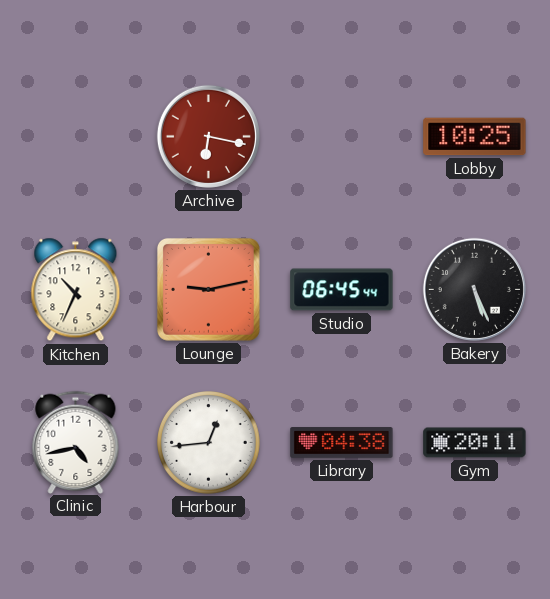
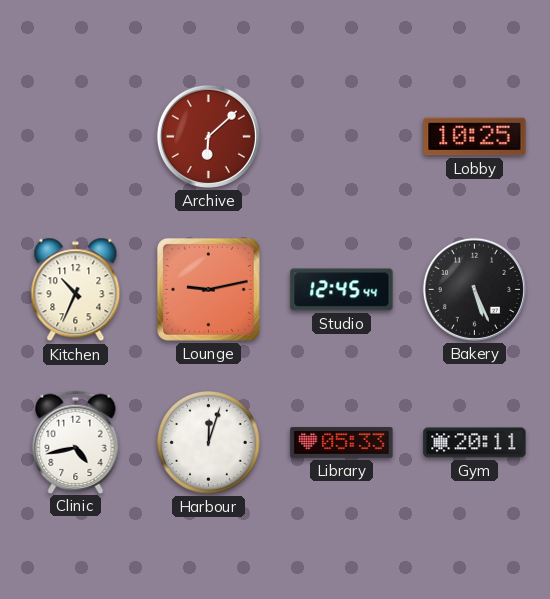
Archive: 6:17 -> 6:08 (208, 136)
Studio: 06:45 -> 12:45 (342, 290)
Harbour: 12:44 -> 12:03 (209, 443)
Library: 04:38 -> 05:33 (342, 443)
